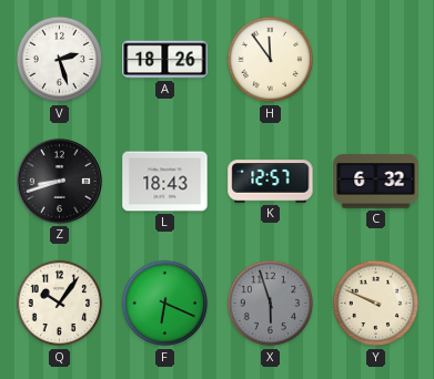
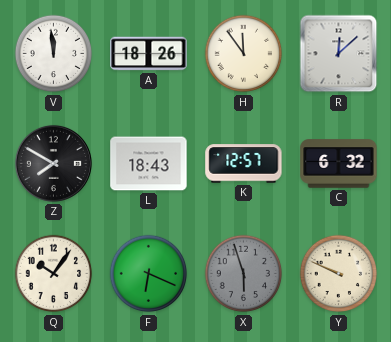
V: 2:27 -> 11:59 (54, 54)
R: none -> 12:08 (339, 54)
Z: 8:42 -> 7:50 (53, 163)
